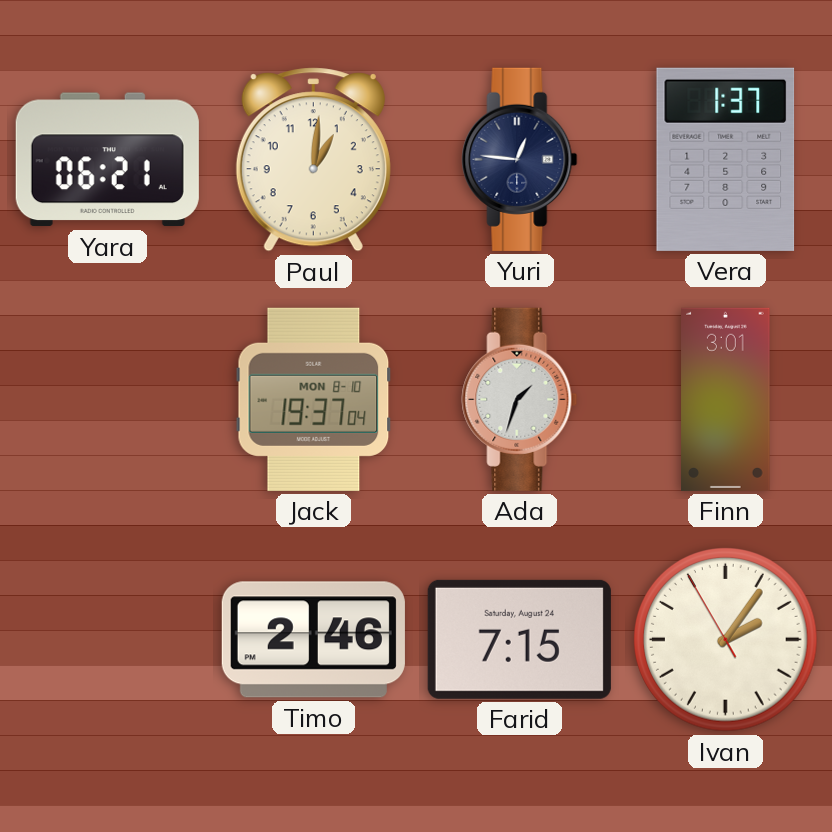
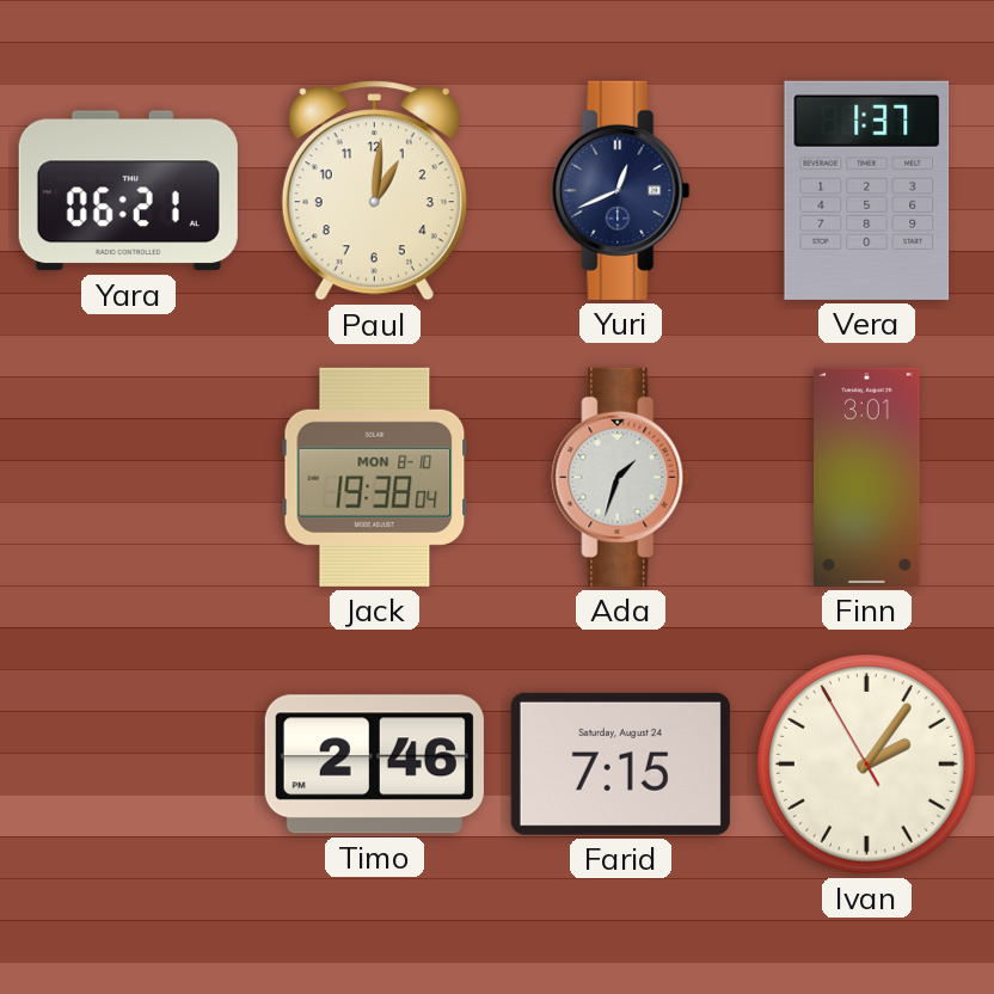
Yuri: 12:46 -> 12:41 (621, 190)
Jack: 19:37 -> 19:38 (375, 477)
